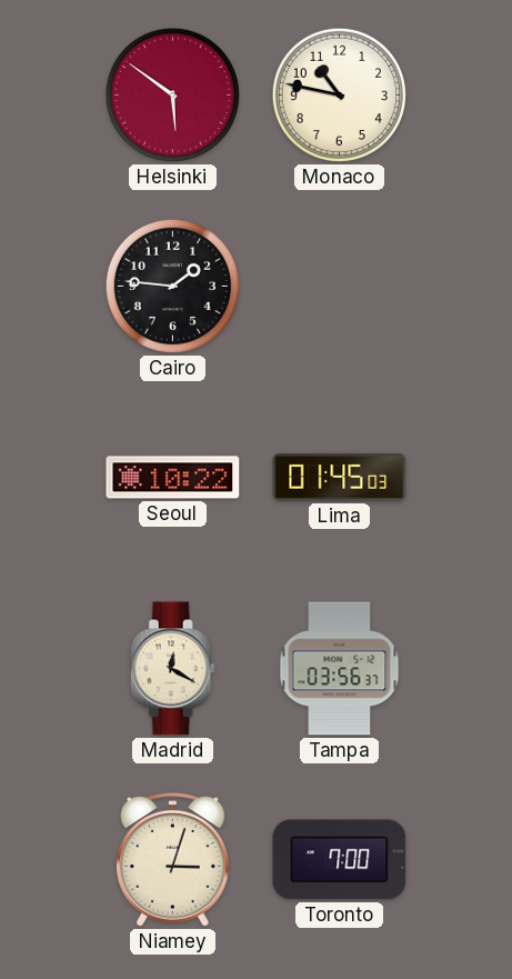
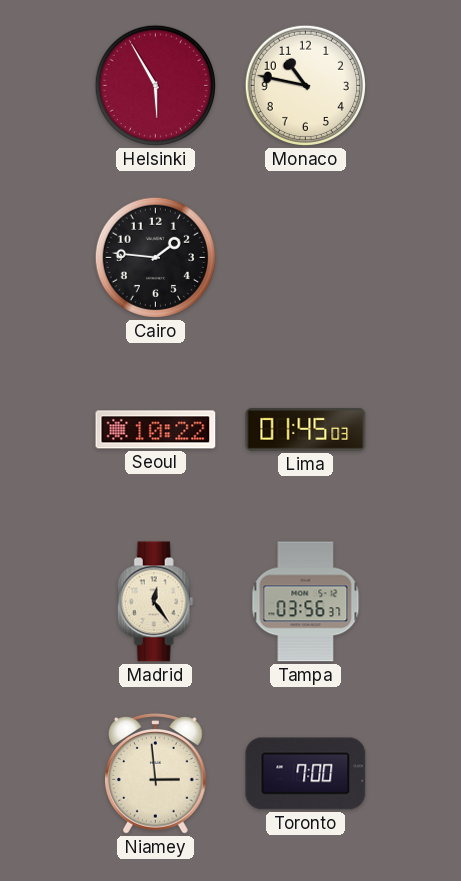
Helsinki: 5:51 -> 5:55 (155, 85)
Madrid: 12:20 -> 12:24 (155, 602)
Niamey: 3:03 -> 2:59 (156, 774)
